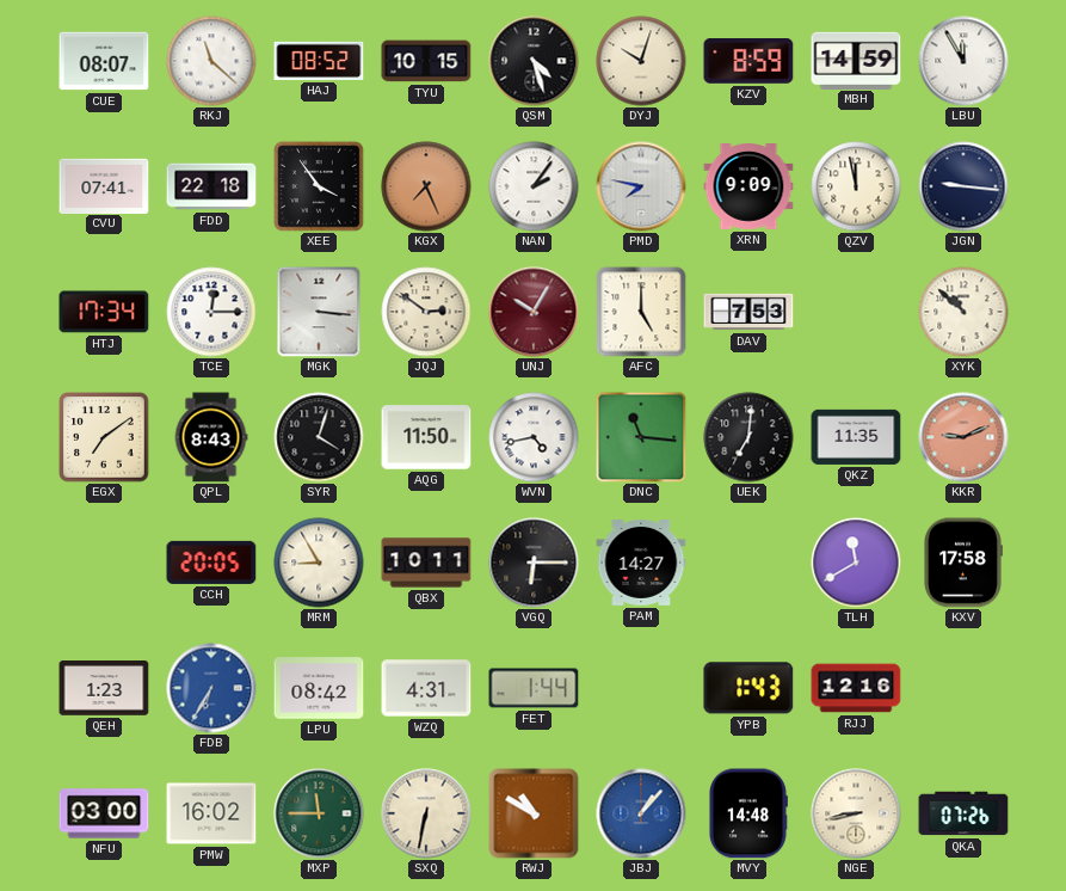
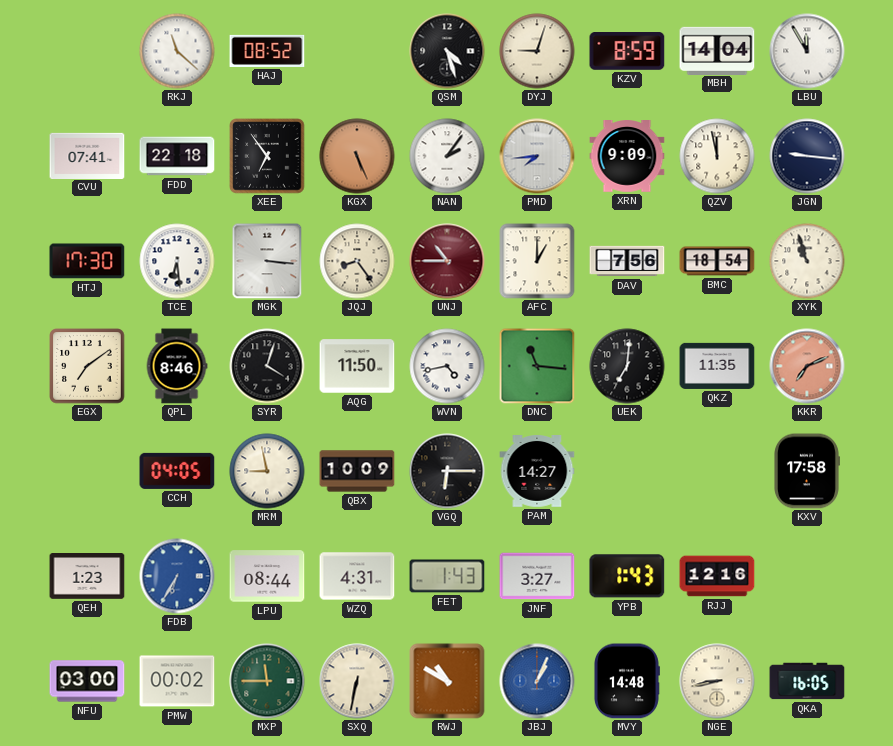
CUE: 08:07 -> none (104, 61)
TYU: 10:15 -> none (426, 61)
DYJ: 10:03 -> 9:03 (537, 51)
MBH: 14:59 -> 14:04 (717, 50)
XEE: 3:54 -> 6:54 (267, 156)
KGX: 7:26 -> 5:26 (357, 156)
PMD: 7:47 -> 7:44 (537, 156)
HTJ: 17:34 -> 17:30 (87, 261)
TCE: 12:15 -> 6:29 (177, 261)
JQJ: 2:51 -> 8:24 (357, 261)
UNJ: 10:05 -> 10:45 (447, 261)
AFC: 5:00 -> 1:00 (537, 261)
DAV: 7:53 -> 7:56 (627, 261)
BMC: none -> 18:54 (717, 261)
XYK: 10:52 -> 10:57 (807, 261)
QPL: 8:43 -> 8:46 (177, 366)
KKR: 9:11 -> 7:11 (807, 366)
CCH: 20:05 -> 04:05 (177, 471)
MRM: 8:55 -> 8:58 (267, 471)
QBX: 10:11 -> 10:09 (357, 471)
TLH: 11:40 -> none (856, 563)
LPU: 08:42 -> 08:44 (267, 576)
FET: 1:44 -> 1:43 (447, 576)
JNF: none -> 3:27 (537, 576)
PMW: 16:02 -> 00:02 (177, 681)
JBJ: 1:07 -> 1:04 (537, 681)
QKA: 07:26 -> 16:05 (807, 681)
